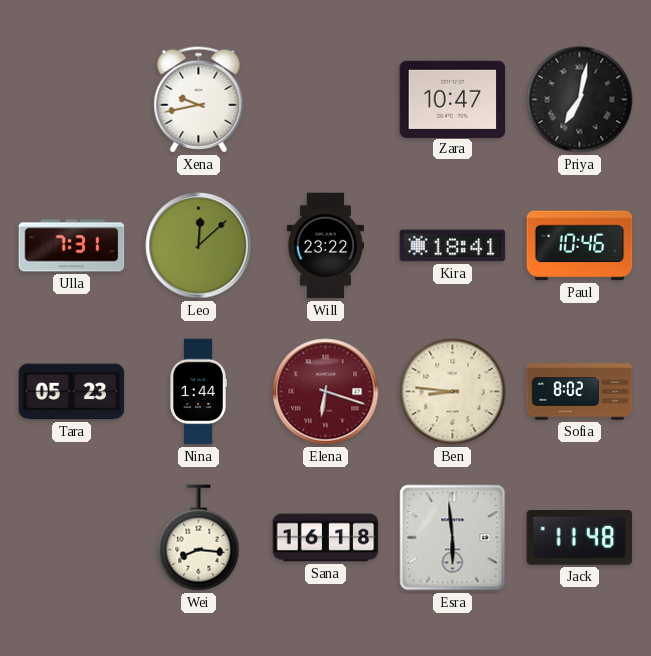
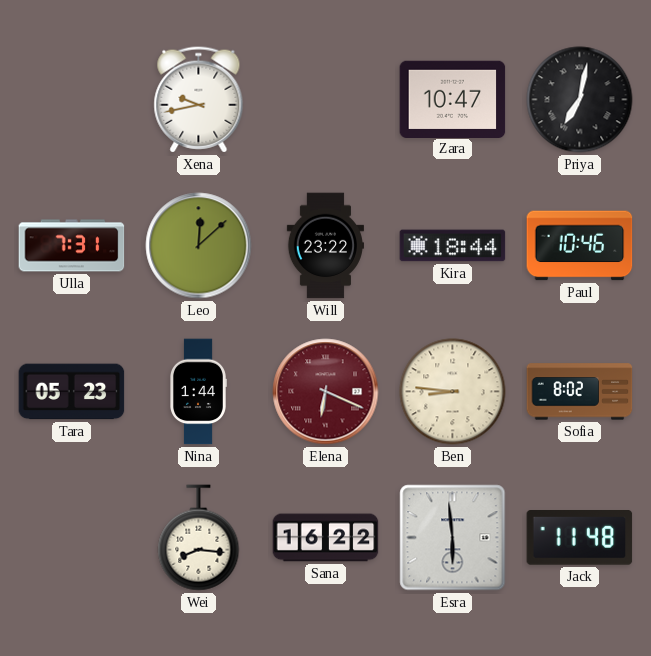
Kira: 18:41 -> 18:44 (453, 246)
Elena: 6:18 -> 6:19 (326, 392)
Sana: 16:18 -> 16:22 (326, 538)
